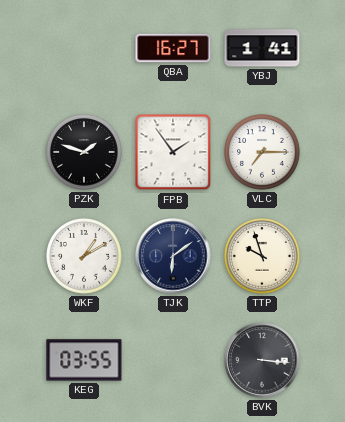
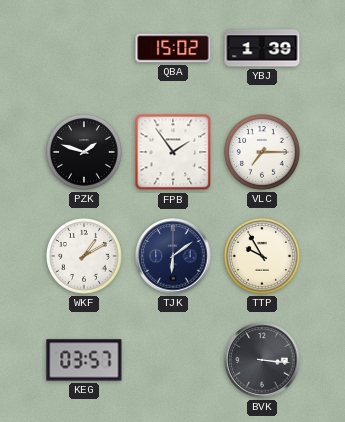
QBA: 16:27 -> 15:02 (173, 48)
YBJ: 1:41 -> 1:39 (262, 48)
TTP: 9:57 -> 9:55 (263, 257)
KEG: 03:55 -> 03:57 (84, 360)
